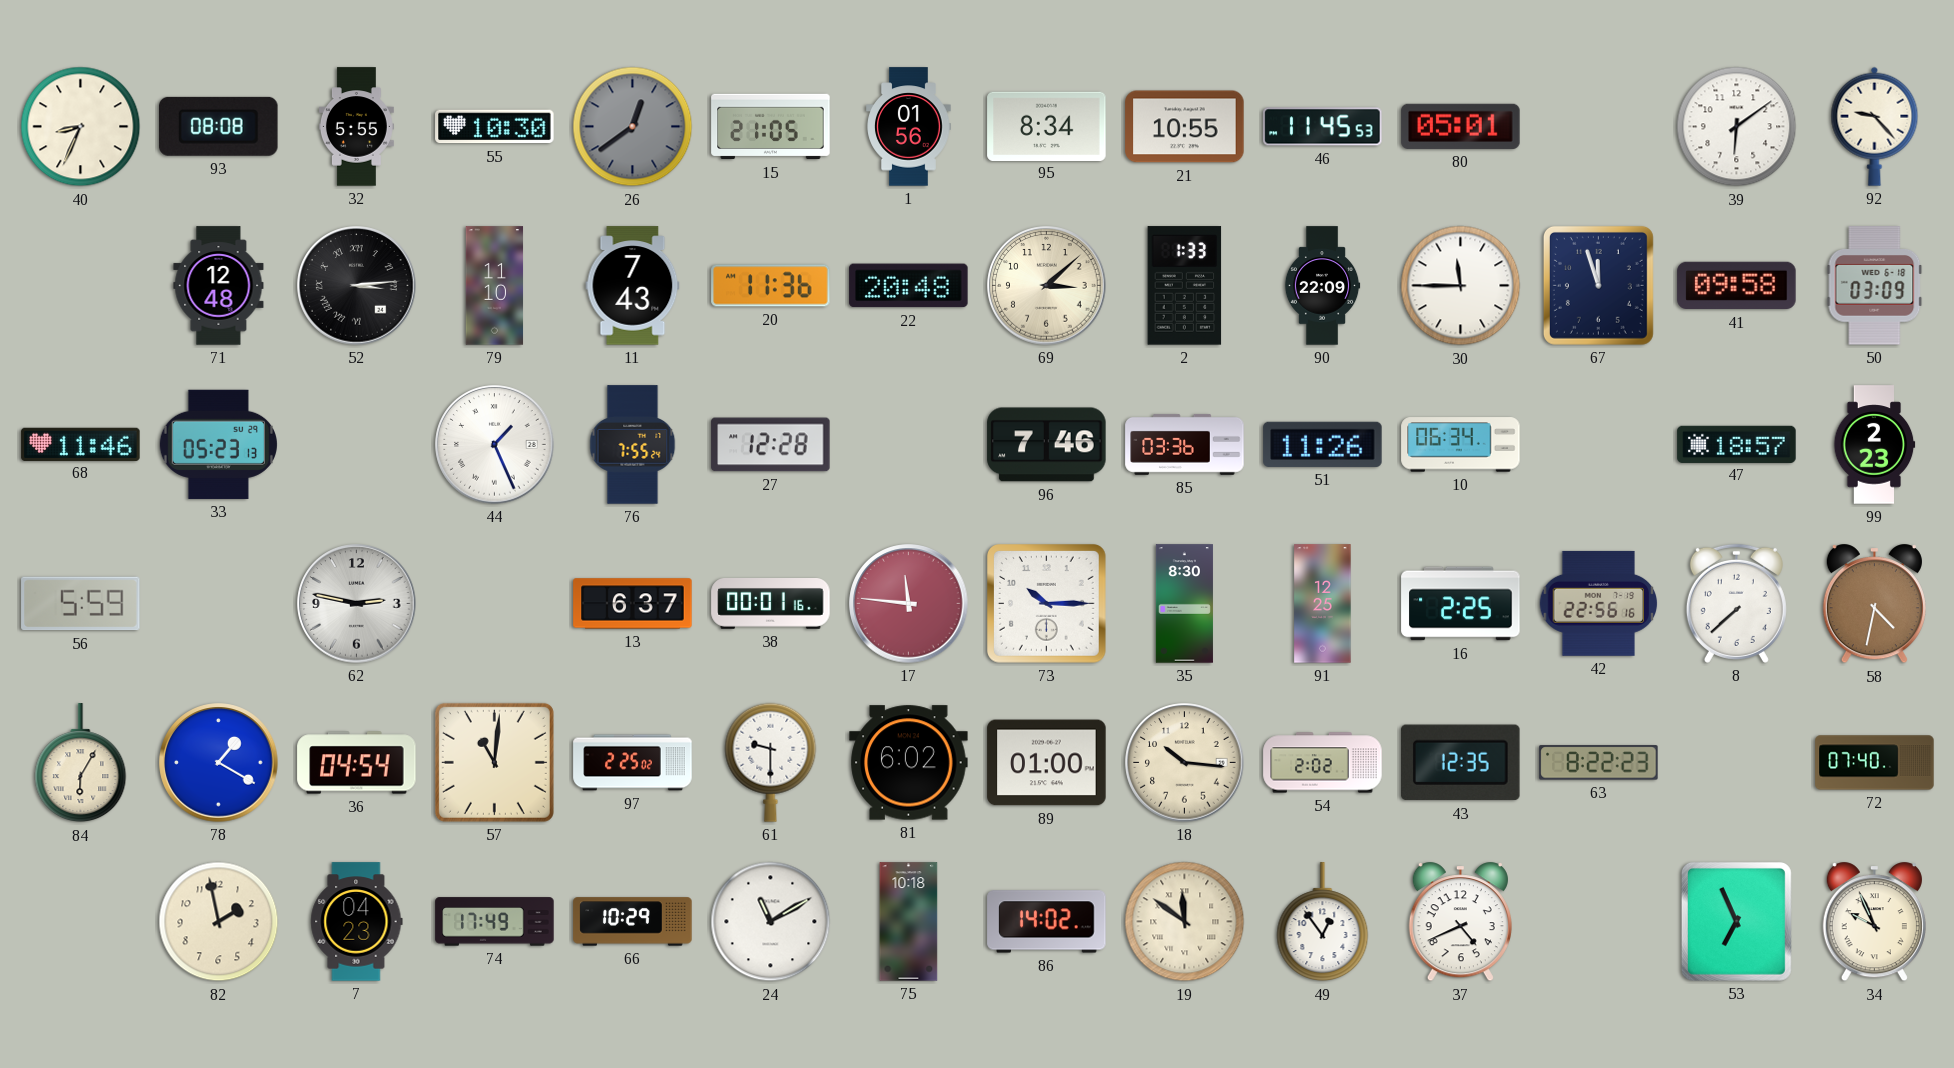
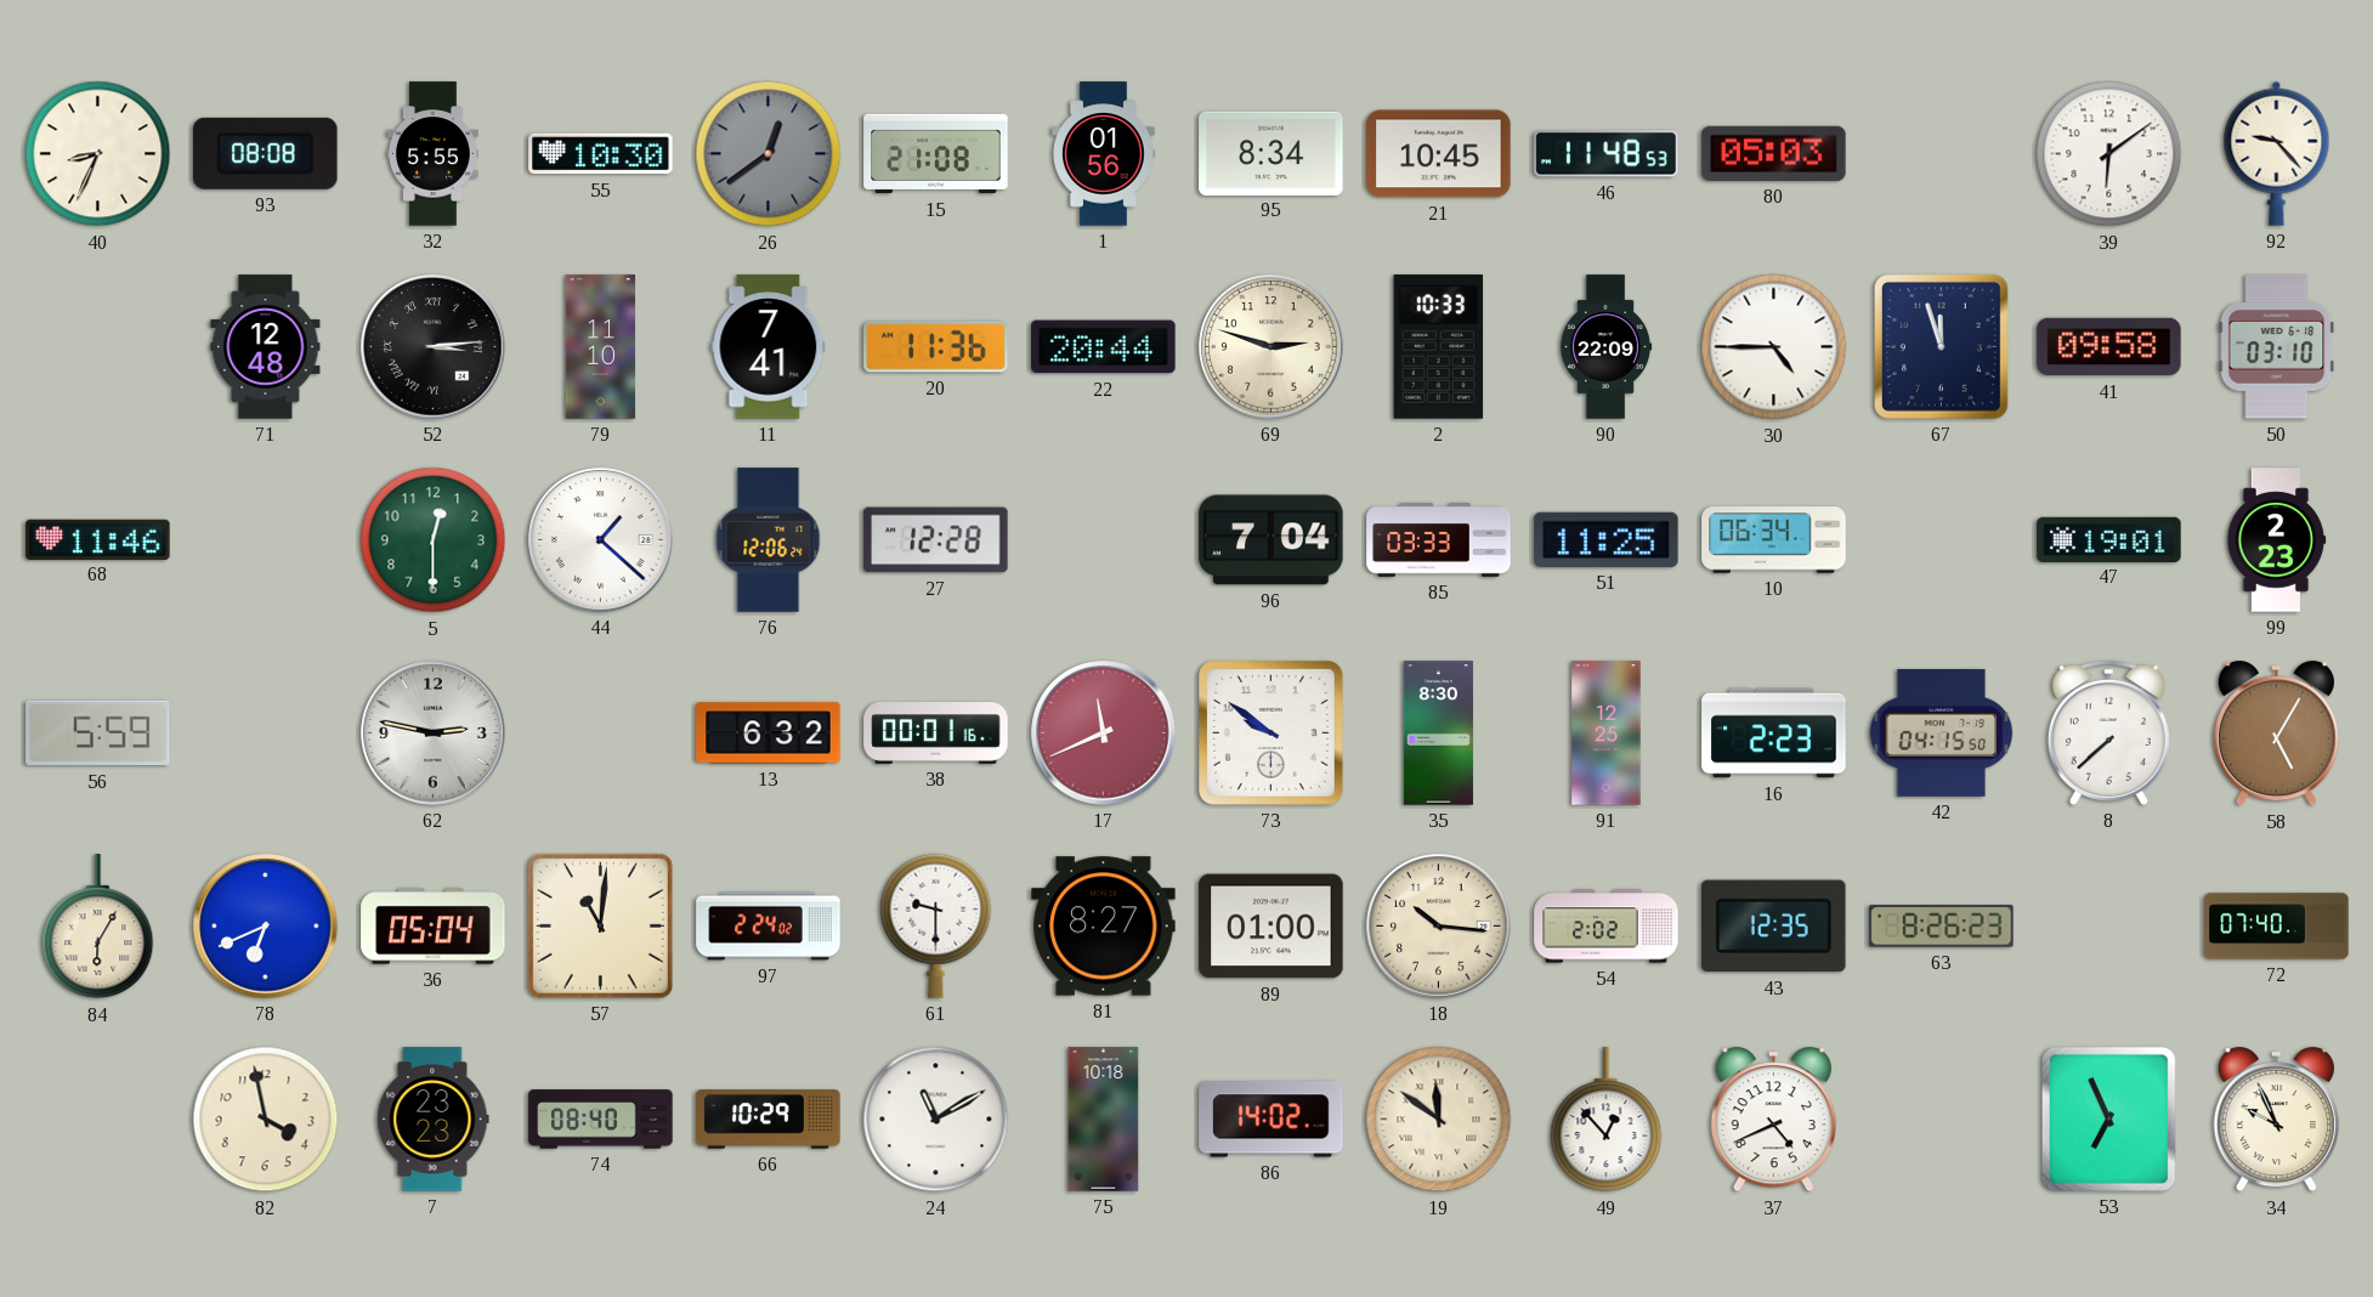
15: 21:05 -> 21:08 (936, 154)
21: 10:55 -> 10:45 (1439, 154)
46: 11:45 -> 11:48 (1607, 154)
80: 05:01 -> 05:03 (1774, 153)
11: 7:43 -> 7:41 (769, 347)
22: 20:48 -> 20:44 (1104, 347)
69: 3:08 -> 2:48 (1272, 347)
2: 1:33 -> 10:33 (1439, 347)
30: 11:45 -> 4:45 (1774, 347)
50: 03:09 -> 03:10 (2277, 347)
33: 05:23 -> none (218, 444)
5: none -> 12:30 (434, 540)
44: 1:26 -> 1:22 (601, 540)
76: 7:55 -> 12:06 (769, 540)
96: 7:46 -> 7:04 (1272, 540)
85: 03:36 -> 03:33 (1439, 539)
51: 11:26 -> 11:25 (1607, 539)
47: 18:57 -> 19:01 (2109, 539)
13: 6:37 -> 6:32 (769, 734)
17: 11:46 -> 11:41 (1104, 734)
73: 10:15 -> 9:51 (1272, 734)
16: 2:25 -> 2:23 (1774, 734)
42: 22:56 -> 04:15 (1942, 732)
58: 4:32 -> 5:05 (2276, 734)
78: 1:20 -> 6:41 (266, 927)
36: 04:54 -> 05:04 (434, 927)
97: 2:25 -> 2:24 (769, 927)
81: 6:02 -> 8:27 (1104, 927)
63: 8:22 -> 8:26 (1942, 927)
82: 1:58 -> 3:58 (266, 1120)
7: 04:23 -> 23:23 (434, 1120)
74: 17:49 -> 08:40 (601, 1120)
49: 12:54 -> 12:53 (1607, 1120)
